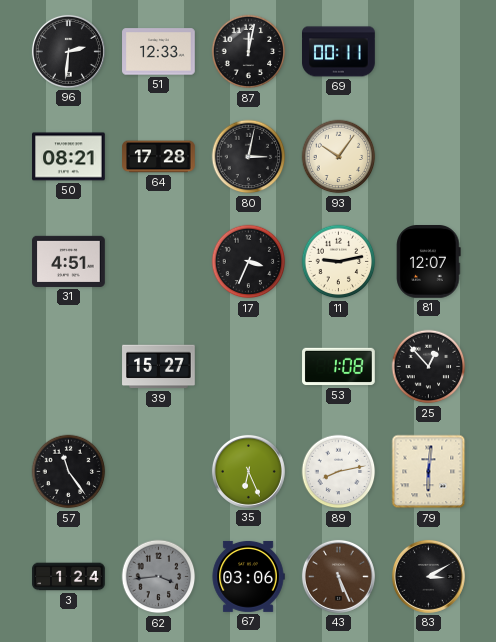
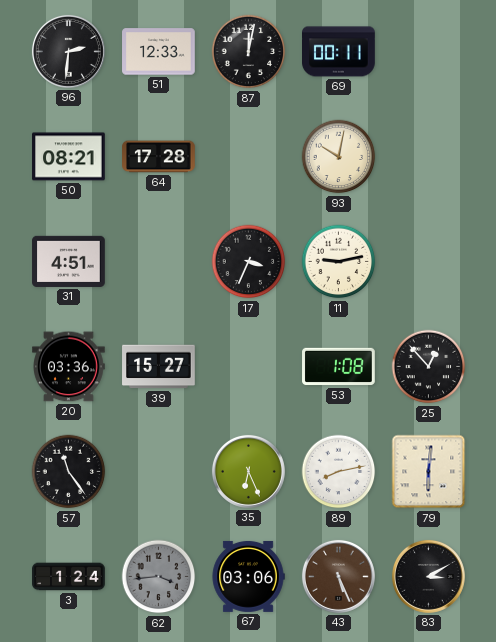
80: 3:02 -> none (249, 157)
93: 10:06 -> 10:02 (339, 157)
81: 12:07 -> none (429, 262)
20: none -> 03:36 (69, 367)
